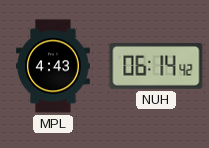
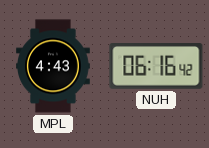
NUH: 06:14 -> 06:16 (156, 66)
